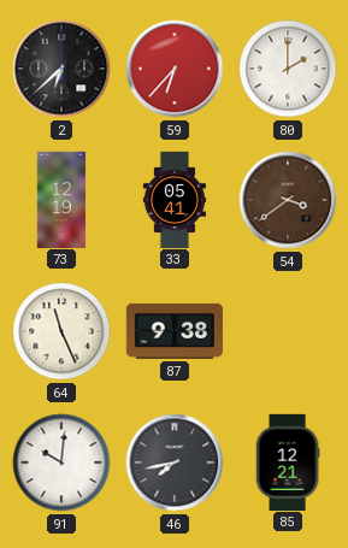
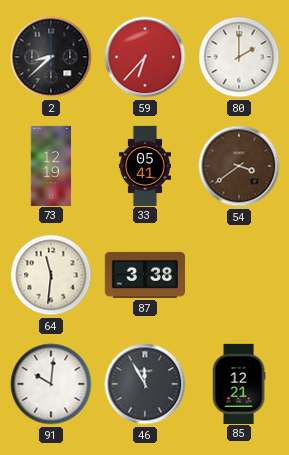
2: 6:38 -> 8:38 (51, 57)
64: 11:26 -> 11:31 (51, 275)
87: 9:38 -> 3:38 (145, 275)
46: 7:43 -> 11:55 (145, 384)
